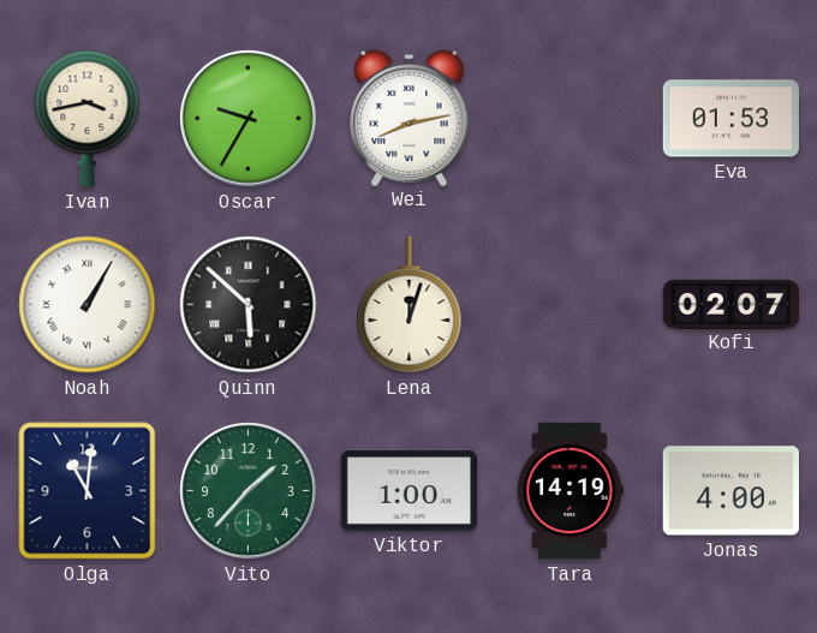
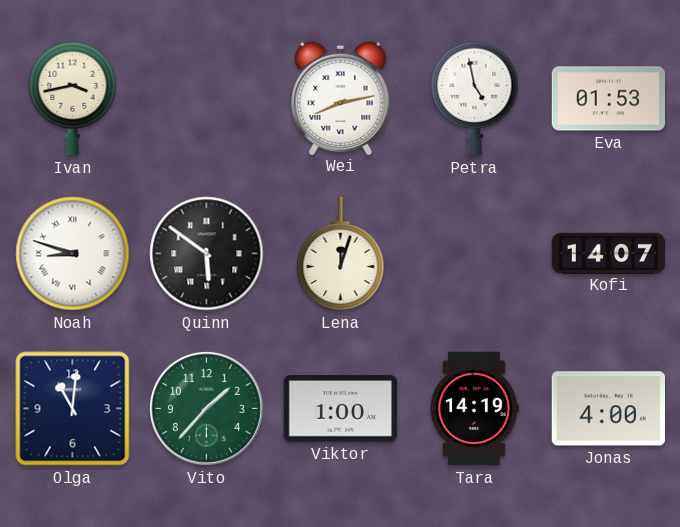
Oscar: 9:35 -> none (248, 118)
Petra: none -> 4:58 (475, 99)
Noah: 1:05 -> 8:48 (73, 254)
Quinn: 5:52 -> 5:51 (207, 254)
Kofi: 02:07 -> 14:07 (609, 253)
